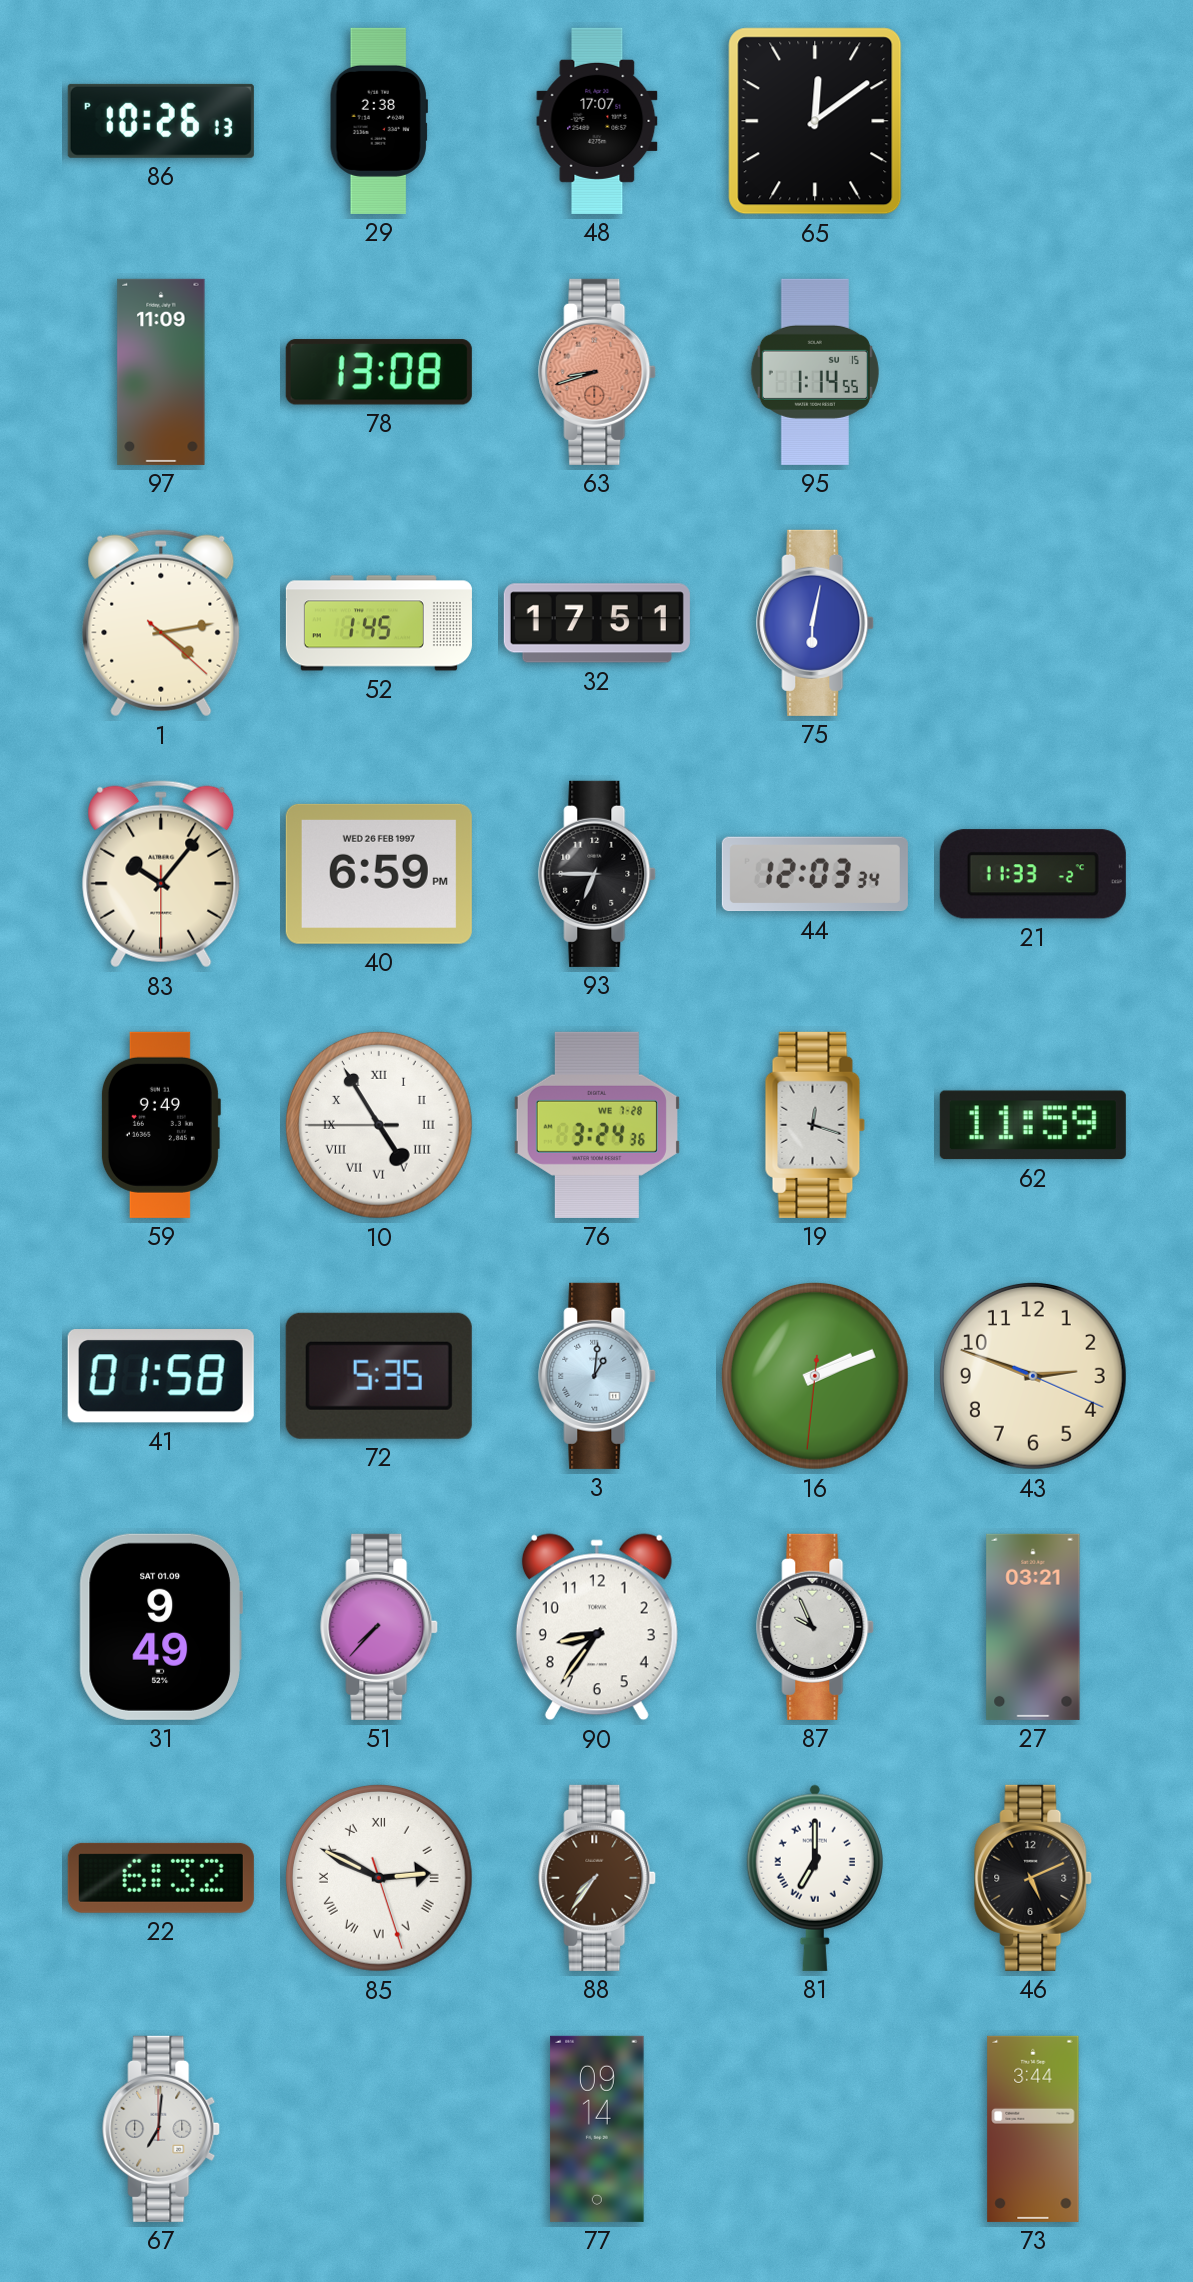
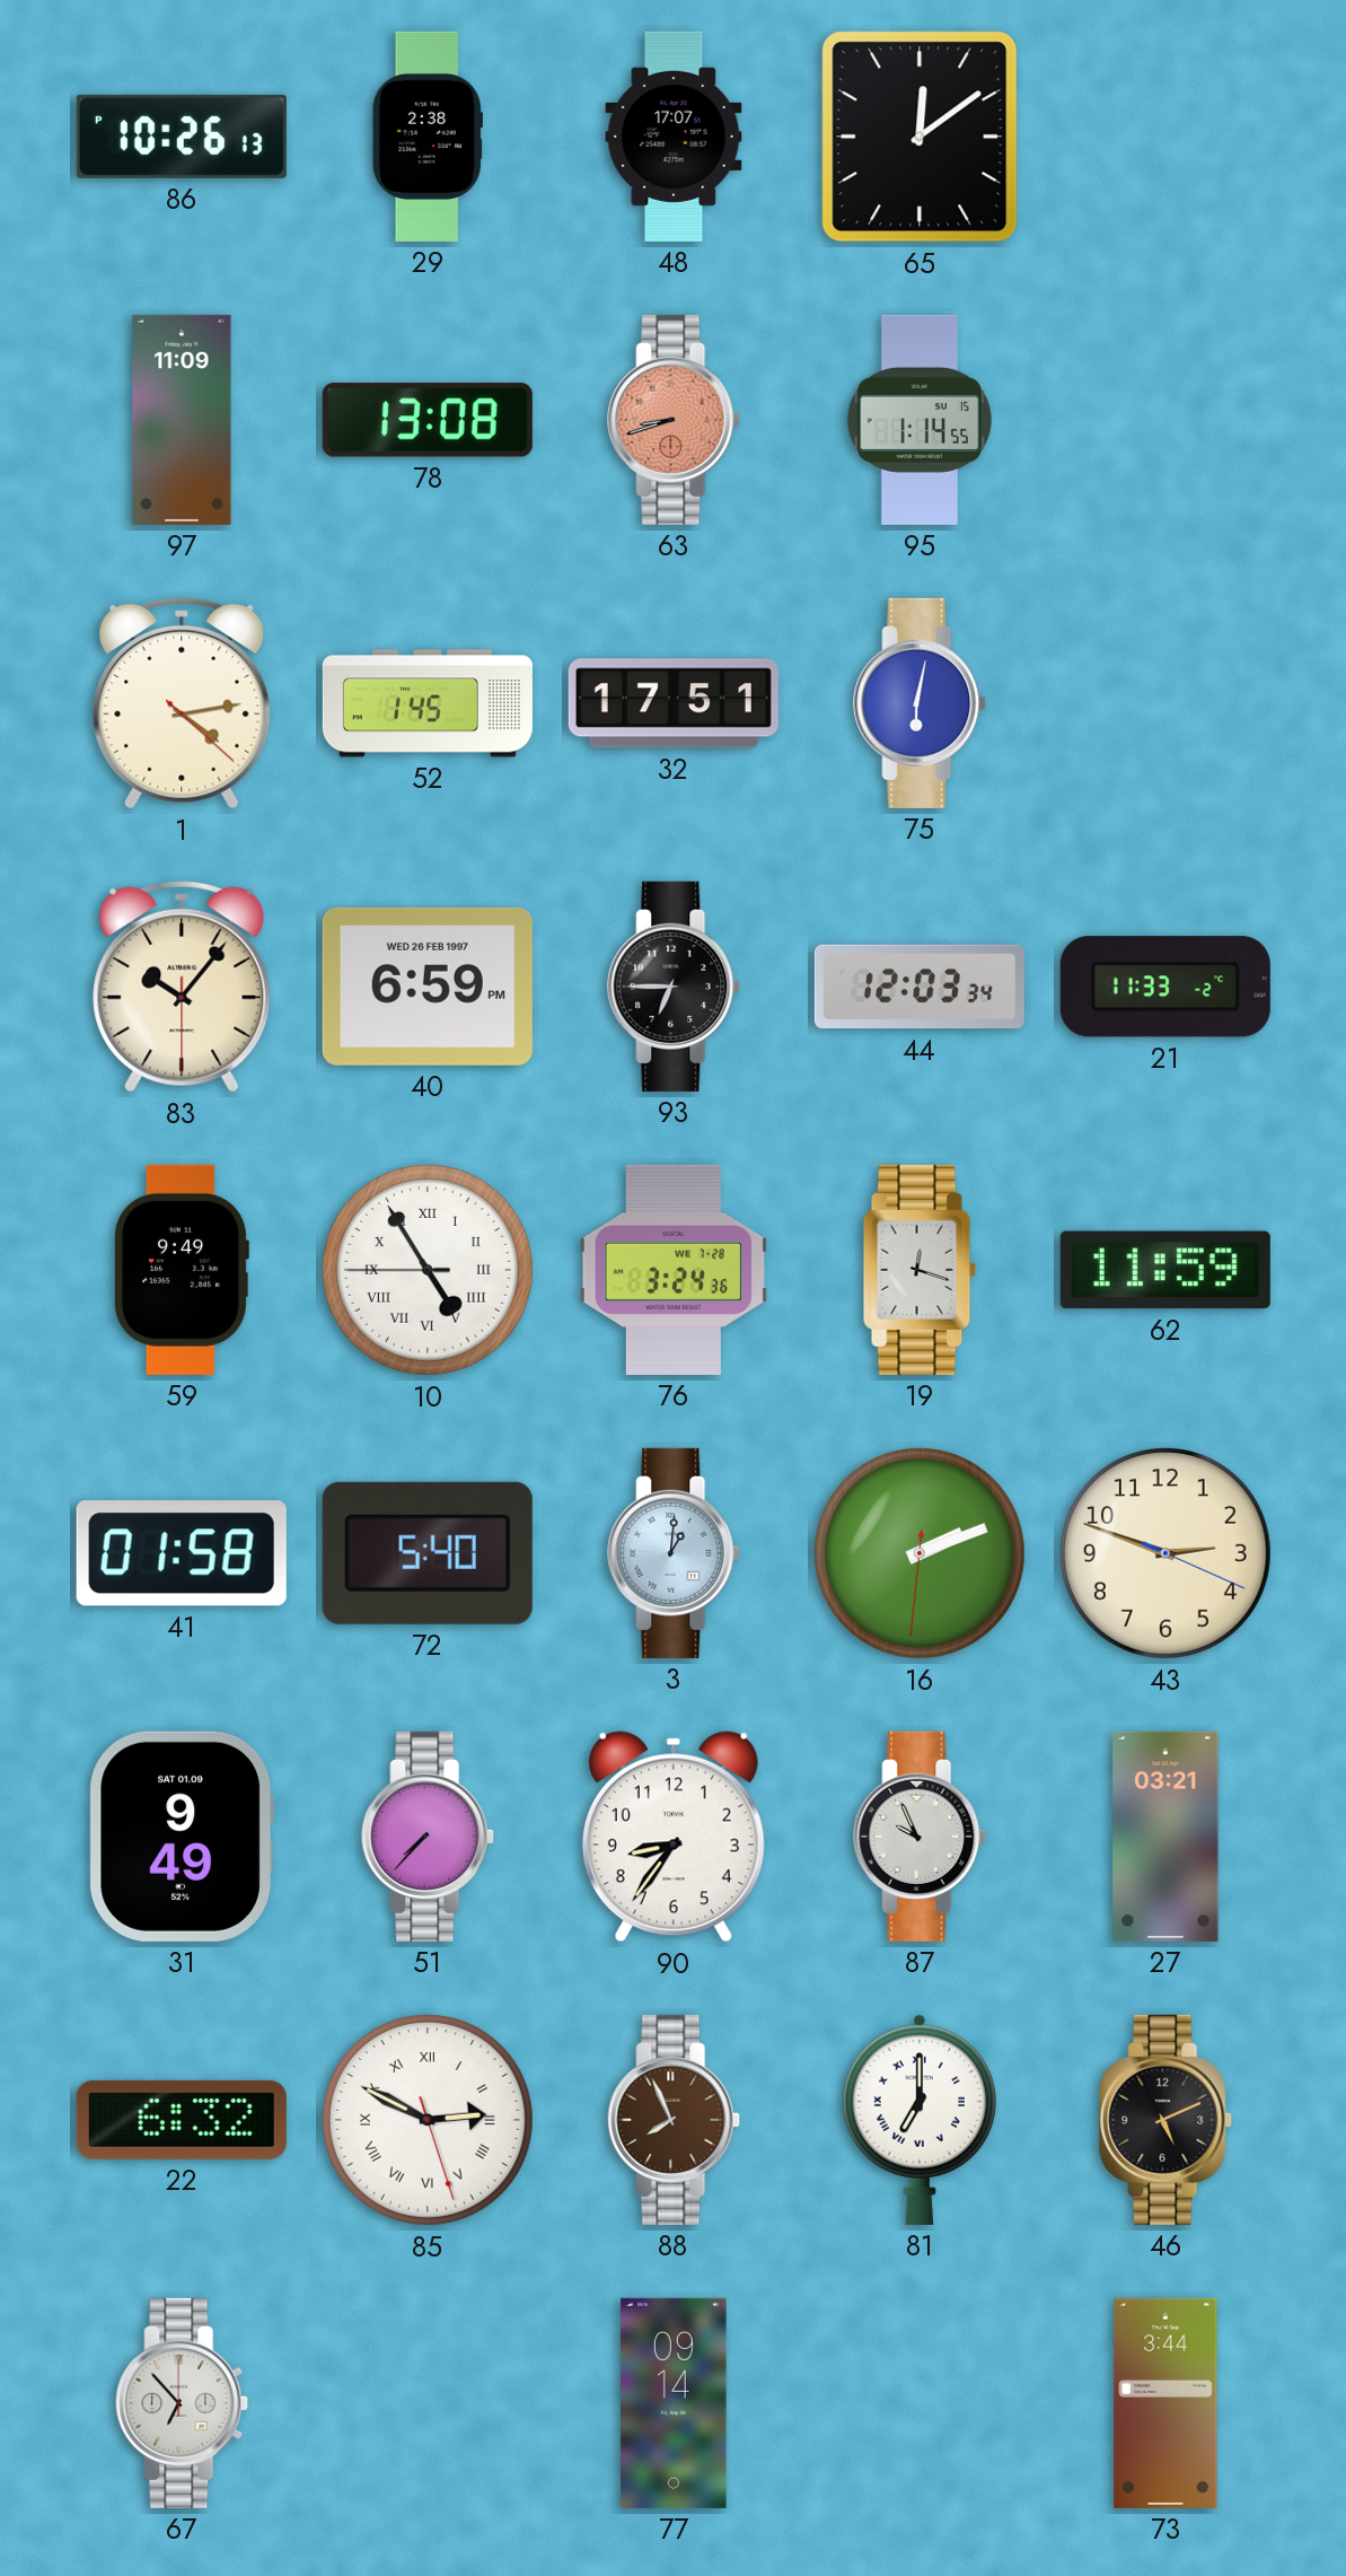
72: 5:35 -> 5:40 (428, 1553)
88: 7:36 -> 7:56 (675, 2120)
67: 7:01 -> 6:53 (183, 2403)
